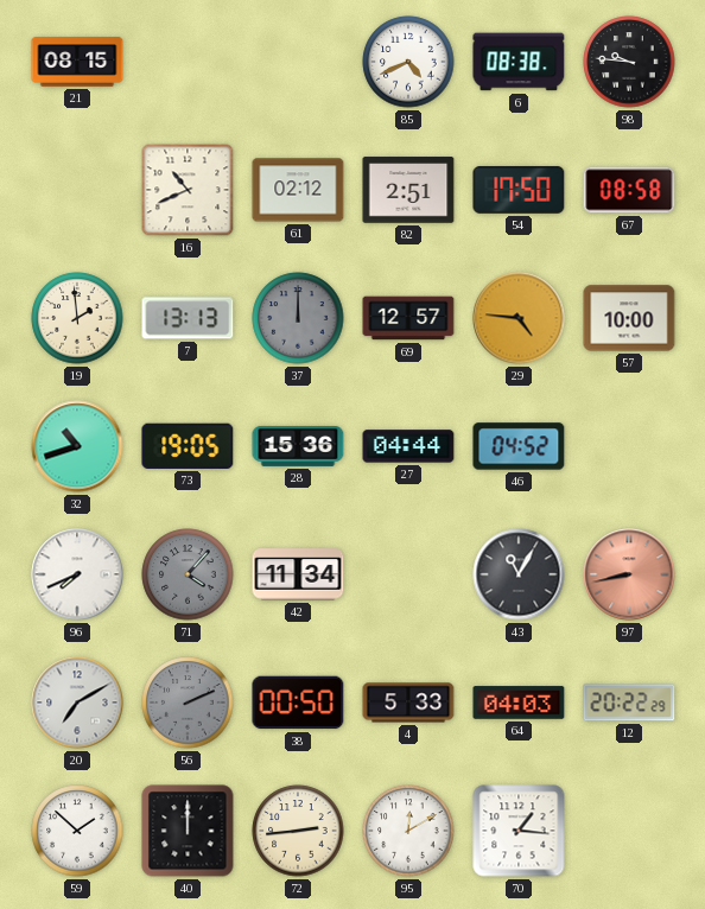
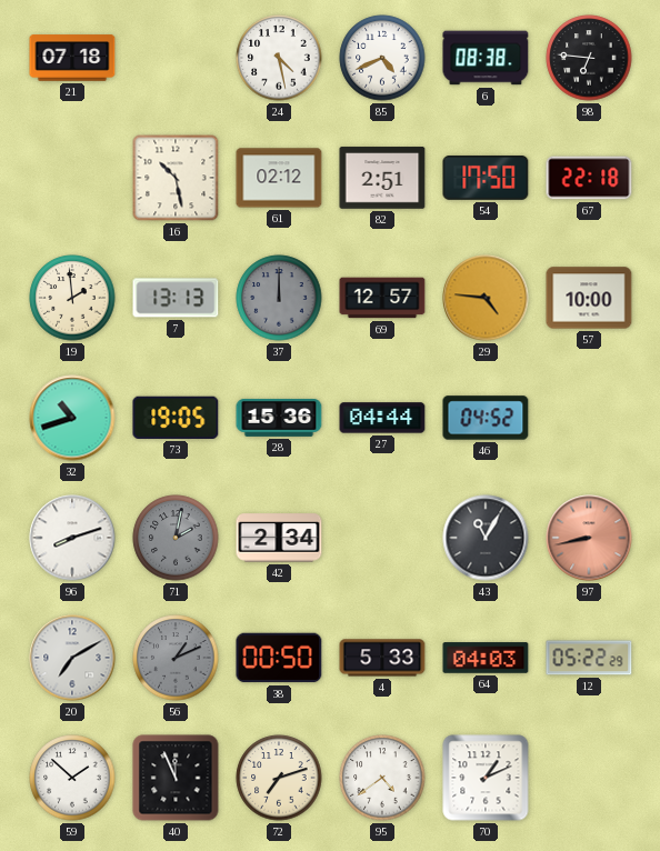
21: 08:15 -> 07:18 (72, 58)
24: none -> 4:28 (279, 58)
98: 9:46 -> 6:46 (589, 58)
16: 10:41 -> 10:28 (176, 178)
67: 08:58 -> 22:18 (589, 178)
96: 7:41 -> 8:12 (72, 538)
71: 4:07 -> 2:02 (176, 538)
42: 11:34 -> 2:34 (279, 538)
56: 2:11 -> 1:11 (176, 658)
12: 20:22 -> 05:22 (589, 658)
40: 12:00 -> 11:56 (176, 778)
72: 2:44 -> 7:12 (279, 778)
95: 12:10 -> 4:39 (382, 778)
70: 1:16 -> 1:11 (486, 778)
